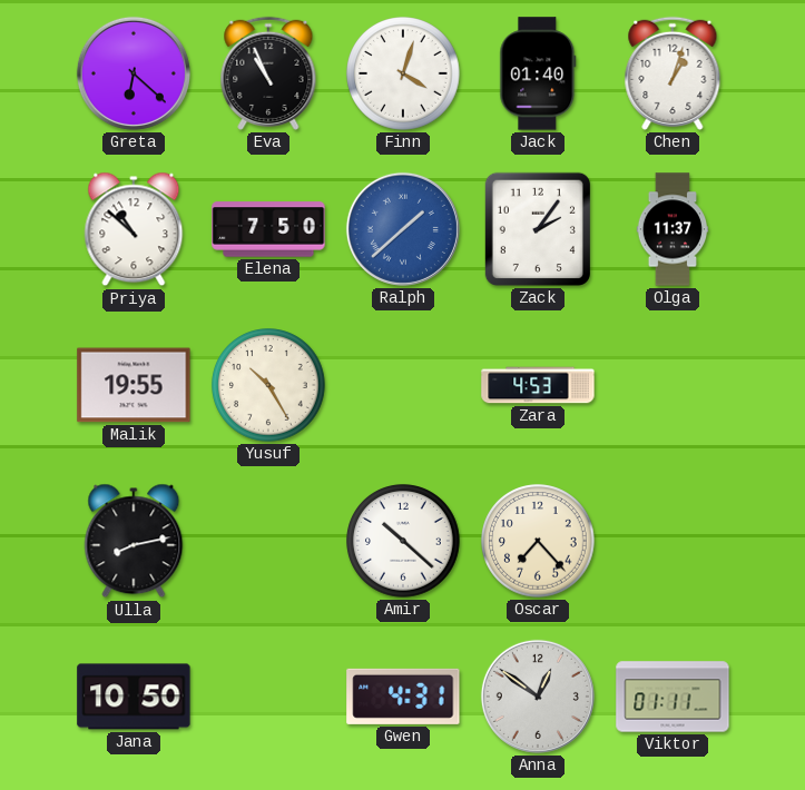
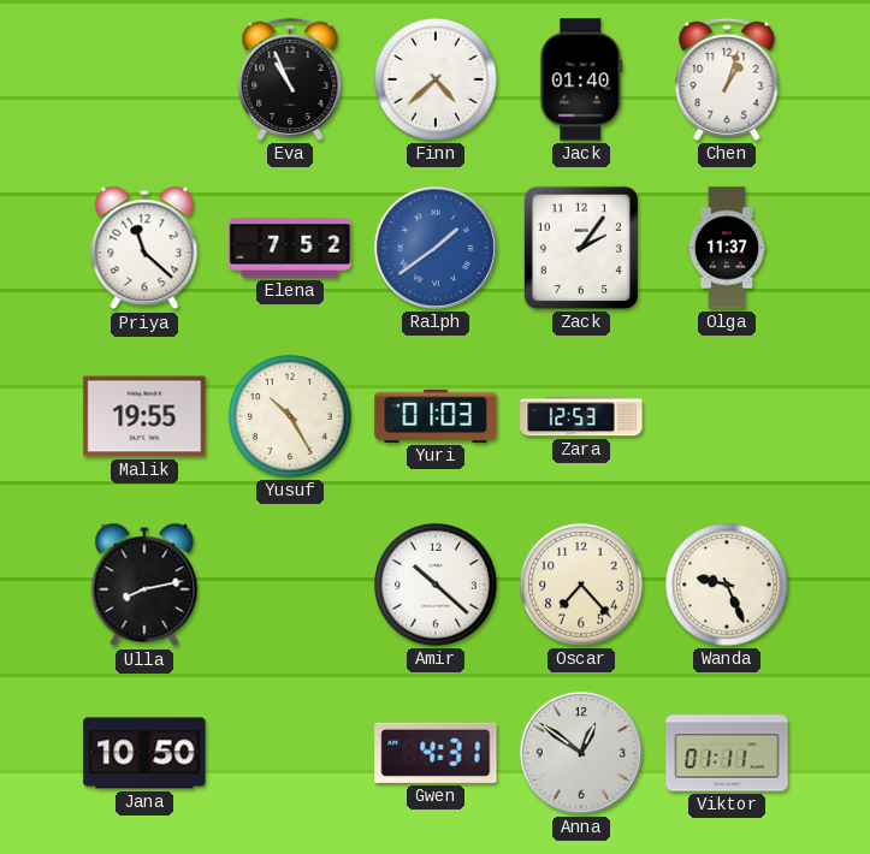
Greta: 6:22 -> none (134, 73)
Finn: 4:03 -> 4:38 (436, 79)
Priya: 10:52 -> 11:22 (144, 248)
Elena: 7:50 -> 7:52 (290, 248)
Ralph: 1:38 -> 1:39 (436, 248)
Yuri: none -> 01:03 (436, 416)
Zara: 4:53 -> 12:53 (581, 416)
Wanda: none -> 9:26 (727, 585)
